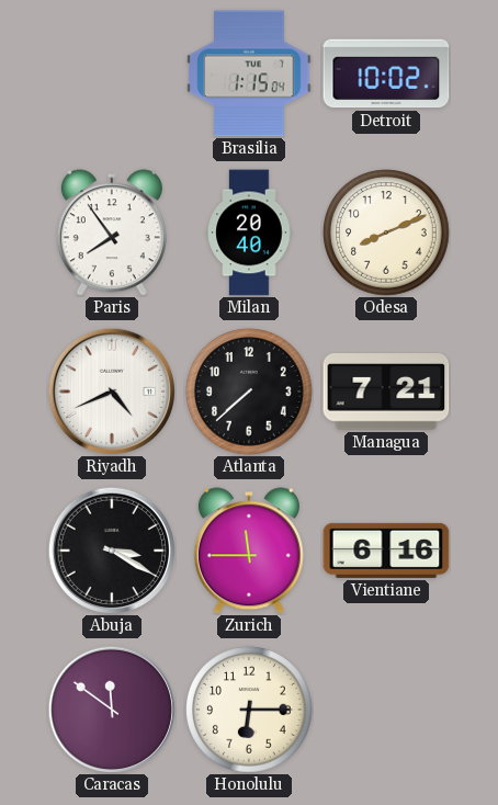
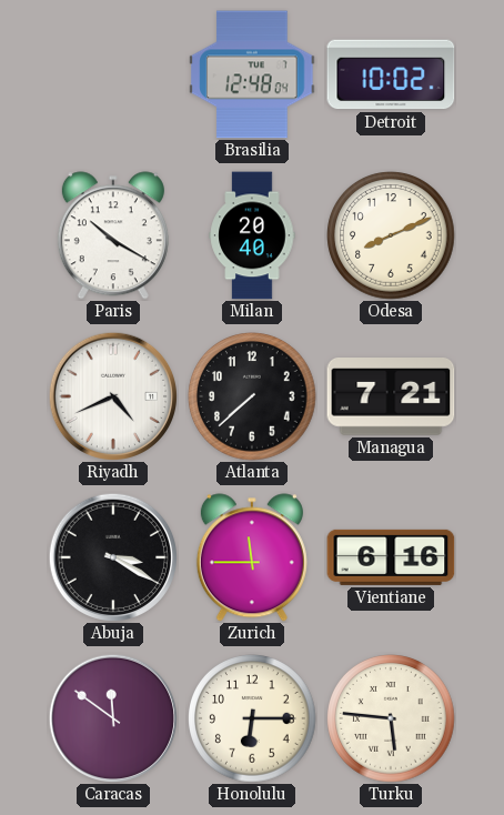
Brasilia: 1:15 -> 12:48 (252, 74)
Paris: 7:54 -> 10:20 (113, 235)
Turku: none -> 5:46 (391, 718)
